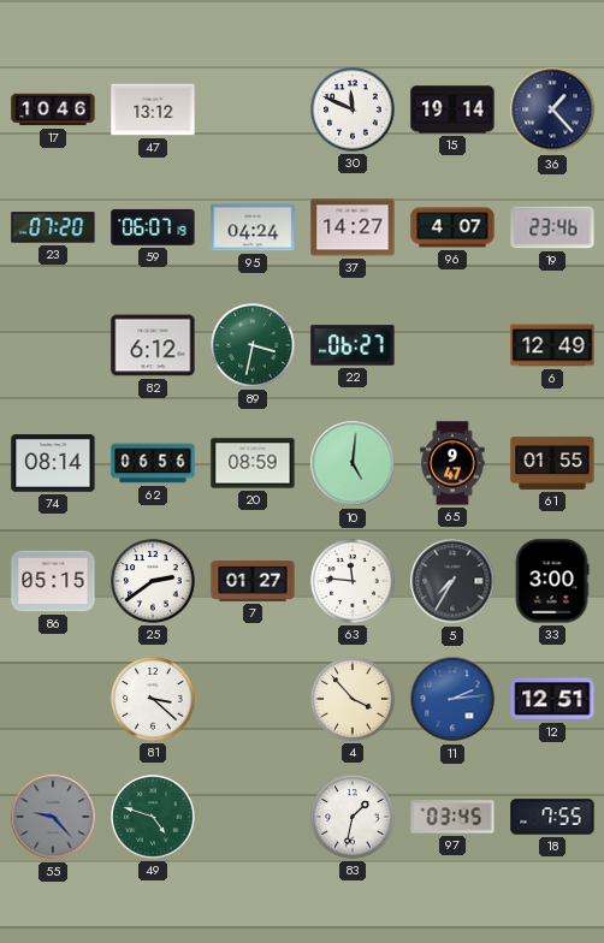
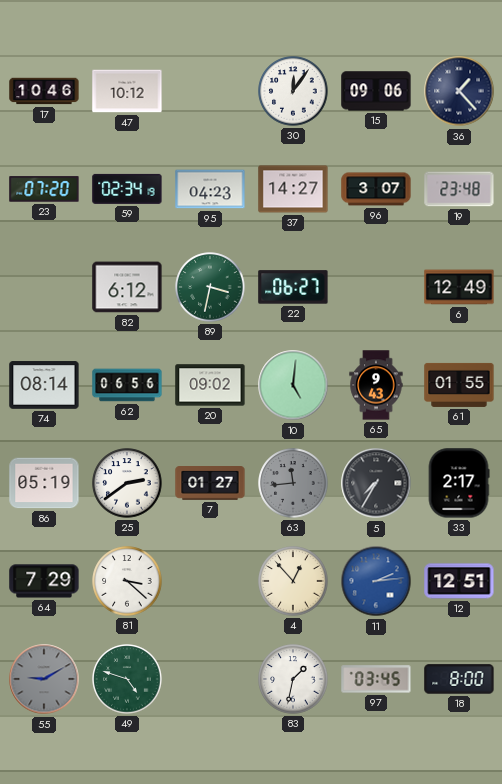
47: 13:12 -> 10:12 (127, 91)
30: 11:49 -> 12:06 (293, 91)
15: 19:14 -> 09:06 (376, 91)
59: 06:07 -> 02:34 (127, 189)
95: 04:24 -> 04:23 (210, 189)
96: 4:07 -> 3:07 (376, 189)
19: 23:46 -> 23:48 (459, 189)
20: 08:59 -> 09:02 (210, 385)
65: 9:47 -> 9:43 (376, 385)
86: 05:15 -> 05:19 (44, 483)
63: 11:46 -> 11:44 (293, 483)
63 dial: white -> grey (293, 483)
33: 3:00 -> 2:17 (459, 483)
64: none -> 7:29 (44, 581)
4: 3:53 -> 12:53 (293, 581)
55: 9:23 -> 9:10 (44, 679)
18: 7:55 -> 8:00 (459, 679)
